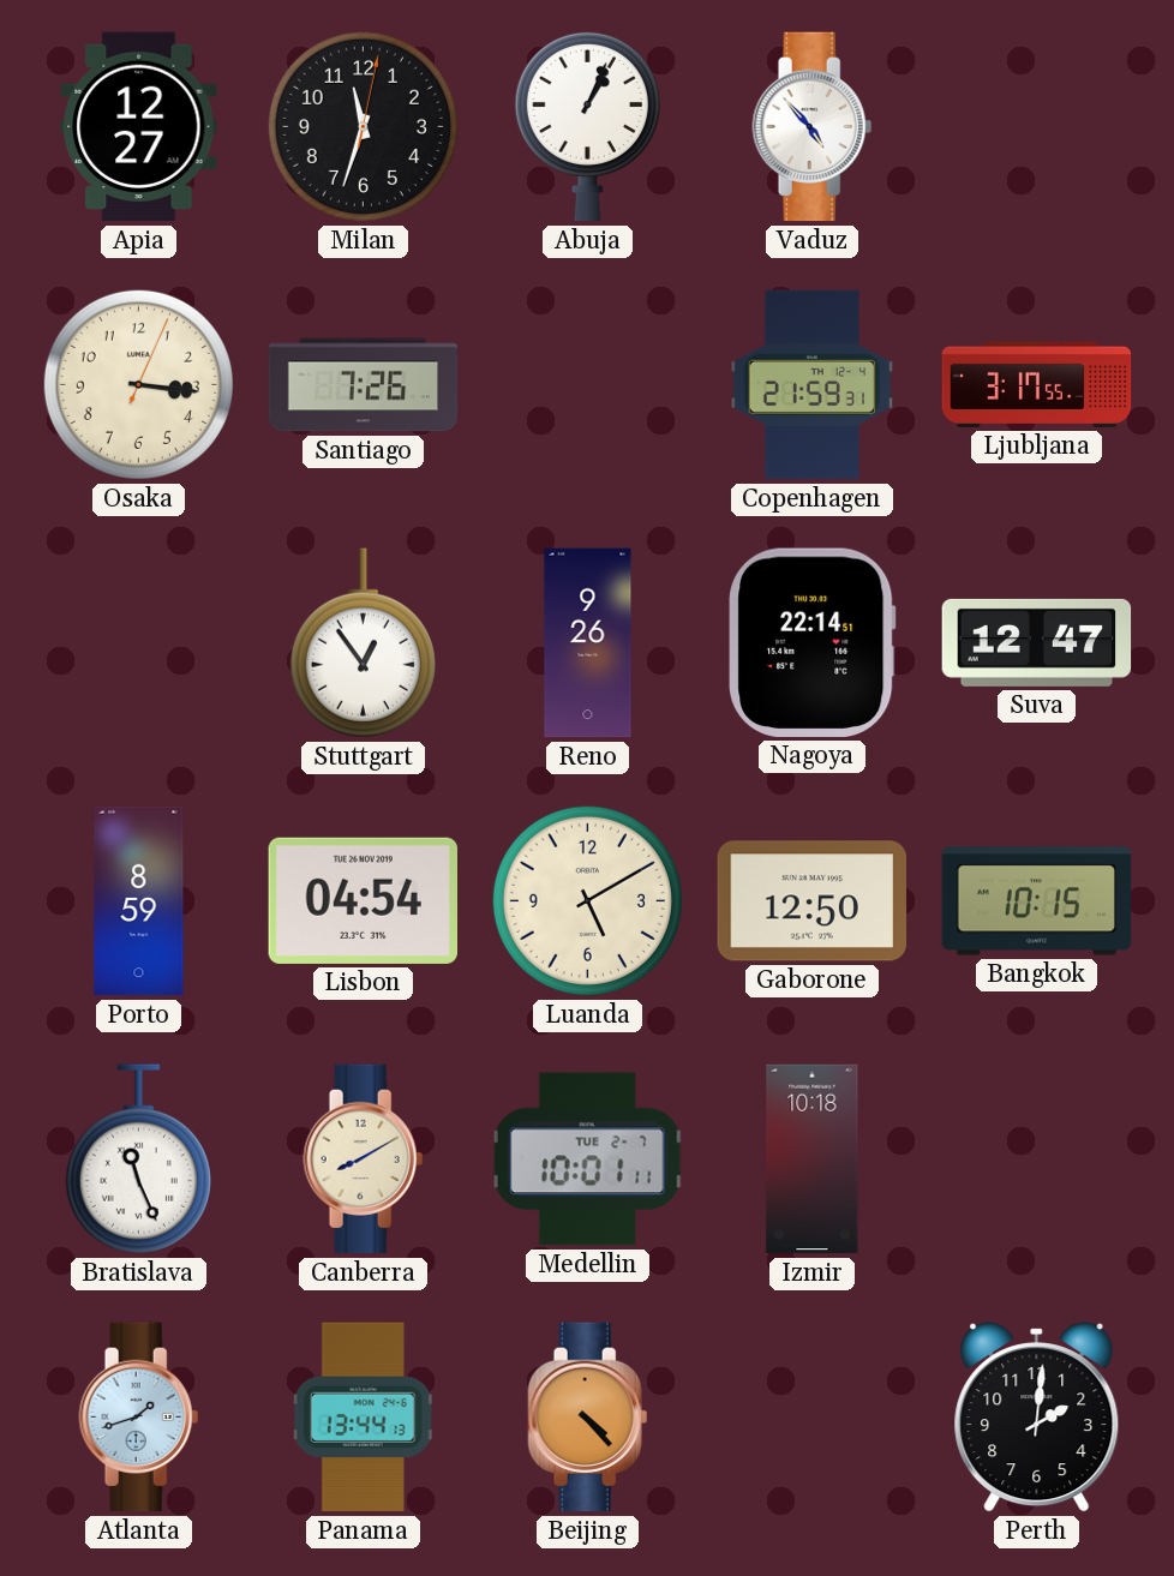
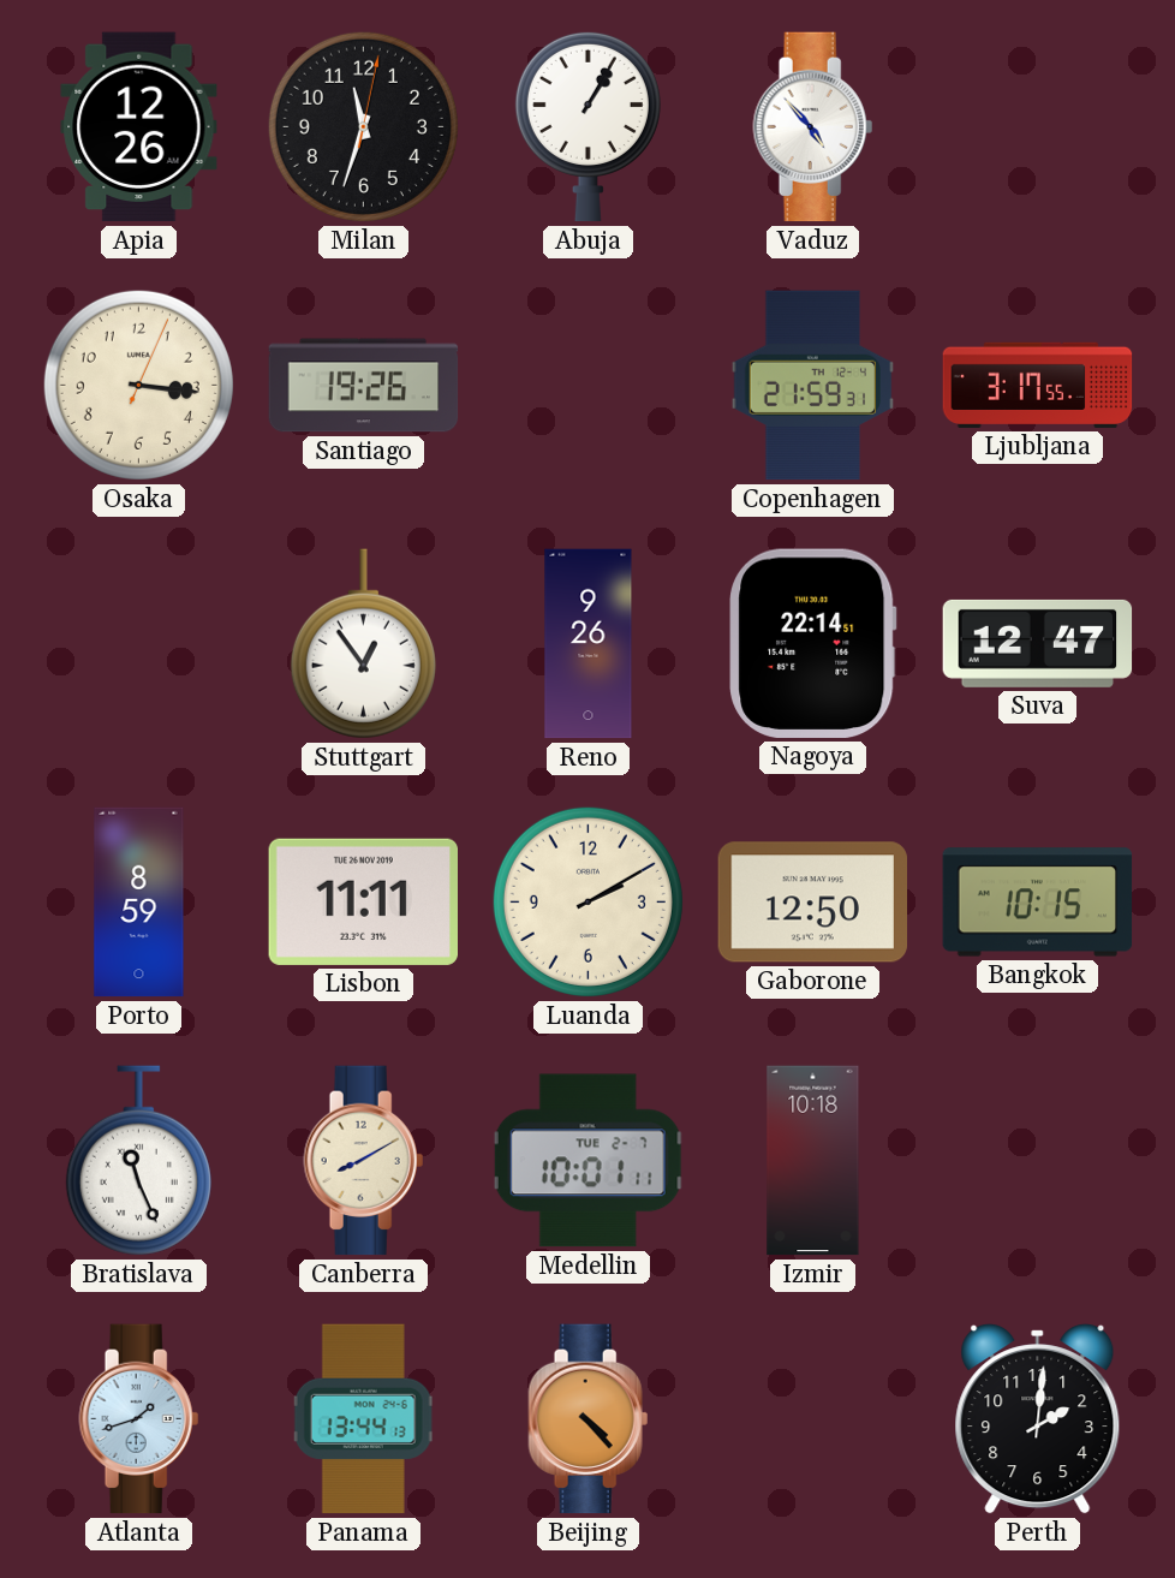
Apia: 12:27 -> 12:26 (139, 127)
Abuja: 1:04 -> 1:05 (587, 126)
Santiago: 7:26 -> 19:26 (364, 386)
Lisbon: 04:54 -> 11:11 (363, 901)
Luanda: 5:10 -> 2:10 (587, 901)
